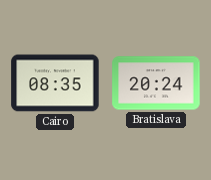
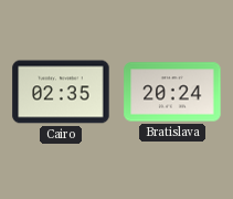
Cairo: 08:35 -> 02:35 (61, 92)
